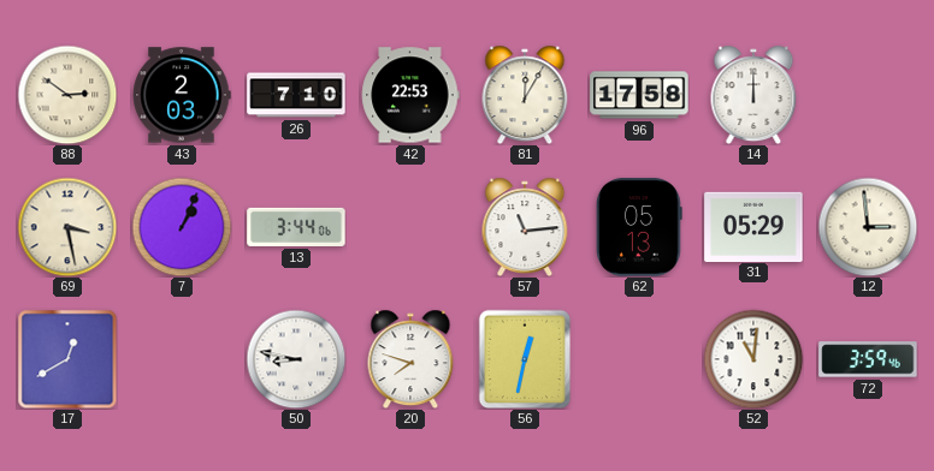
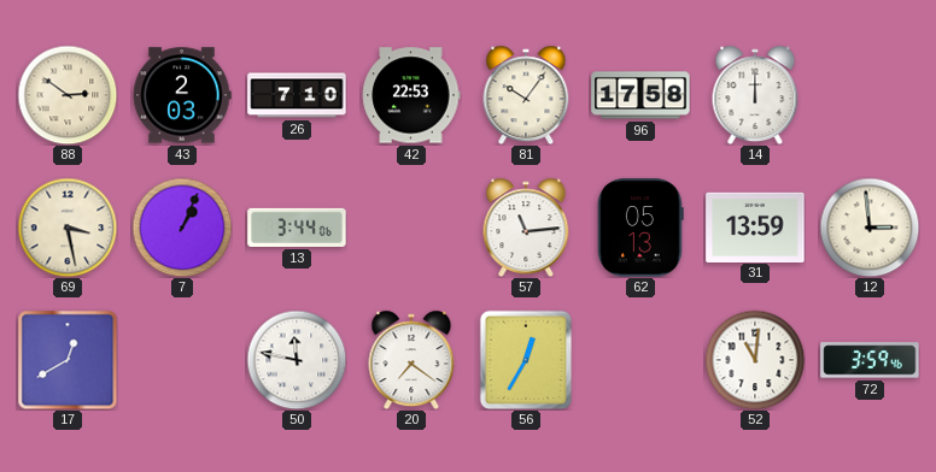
81: 12:05 -> 10:06 (526, 95)
31: 05:29 -> 13:59 (755, 226)
50: 8:47 -> 11:47 (297, 360)
20: 7:48 -> 7:21 (411, 360)
56: 12:32 -> 12:35 (526, 360)
